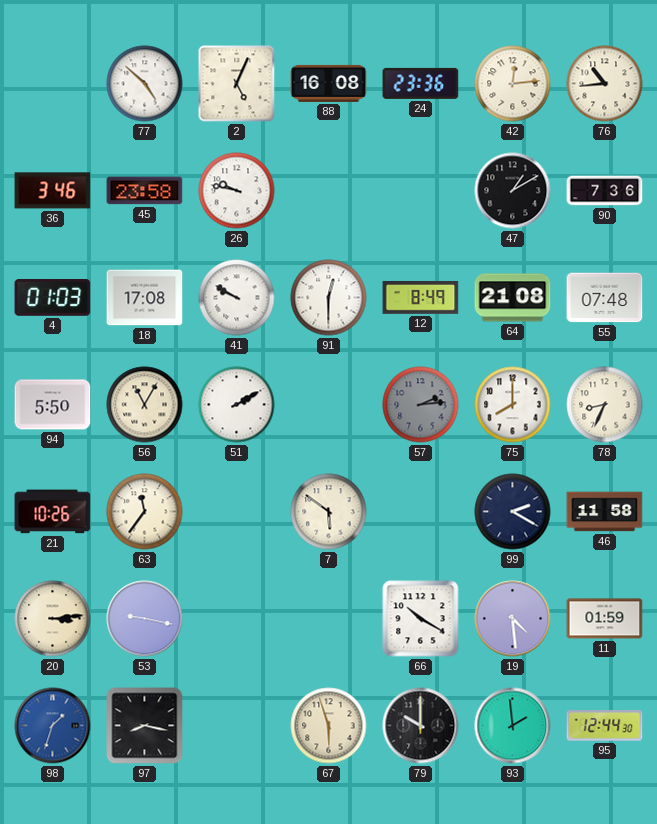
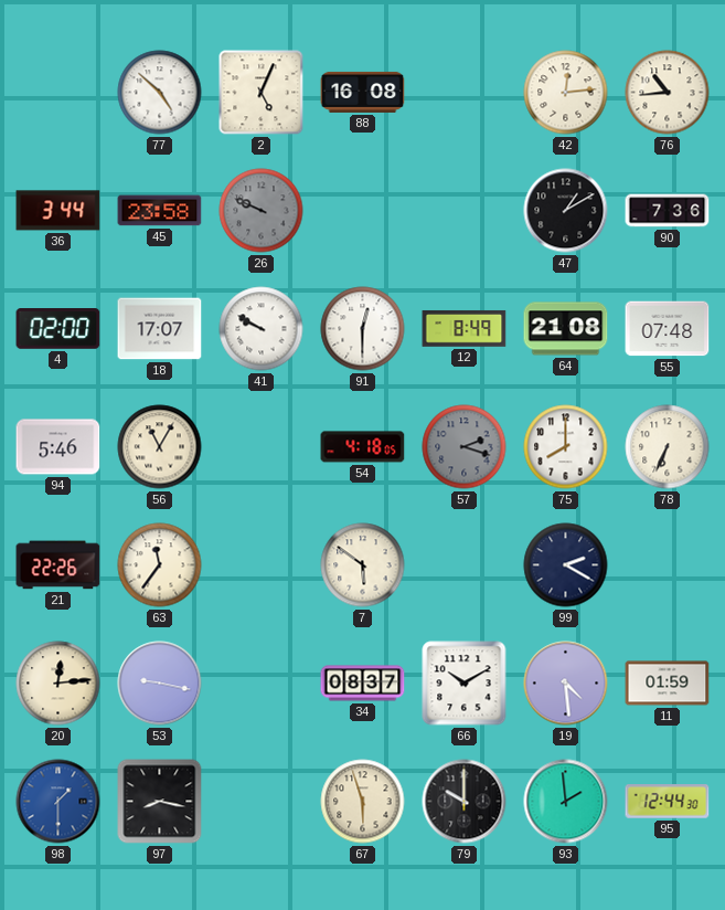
24: 23:36 -> none (421, 83)
36: 3:46 -> 3:44 (58, 211)
26: 9:47 -> 9:49 (262, 211)
26 dial: white -> grey (262, 211)
4: 01:03 -> 02:00 (58, 329)
18: 17:08 -> 17:07 (160, 329)
94: 5:50 -> 5:46 (58, 447)
51: 2:10 -> none (237, 405)
54: none -> 4:18 (363, 447)
57: 2:14 -> 2:18 (465, 447)
78: 8:34 -> 6:34 (668, 447)
21: 10:26 -> 22:26 (58, 565)
46: 11:58 -> none (605, 512)
20: 3:14 -> 12:14 (58, 684)
34: none -> 08:37 (363, 684)
66: 10:20 -> 10:10 (465, 684)
98: 1:33 -> 1:30 (58, 802)
